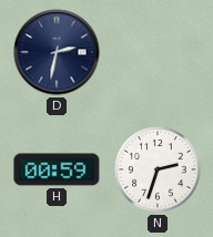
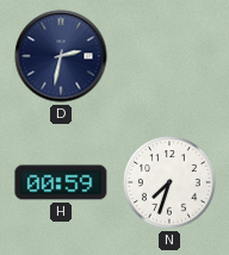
N: 2:33 -> 7:33 (169, 182)
